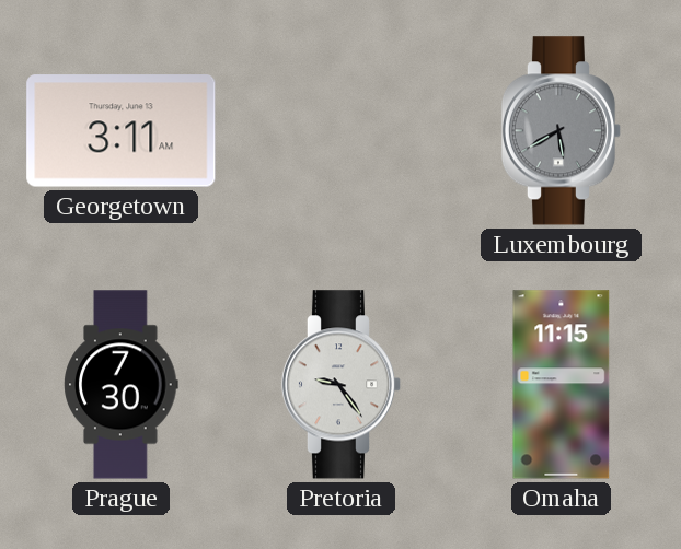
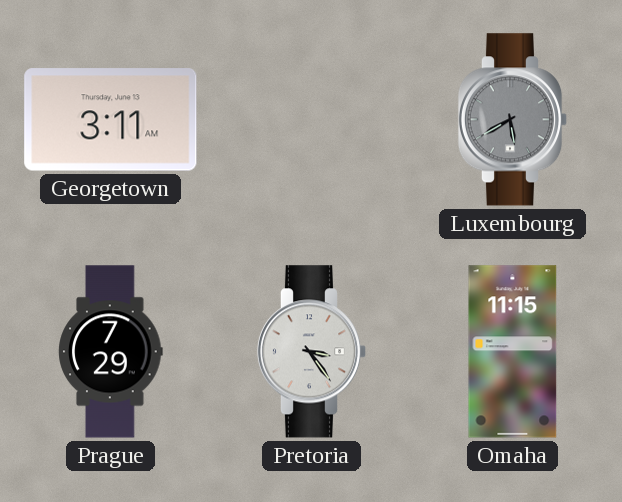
Prague: 7:30 -> 7:29 (111, 352)
Pretoria: 9:24 -> 3:24 (312, 352)
